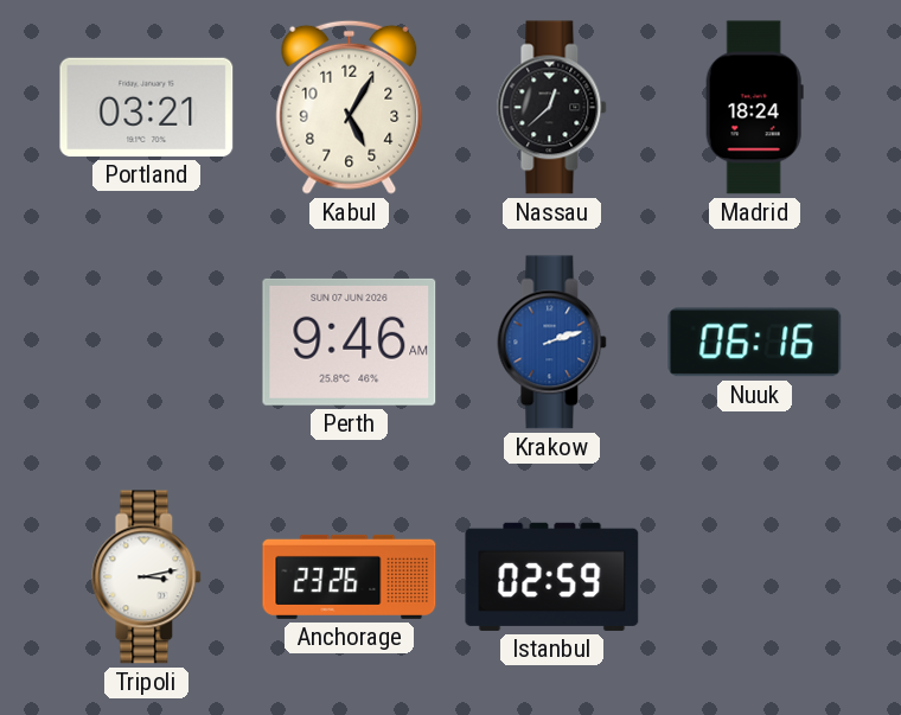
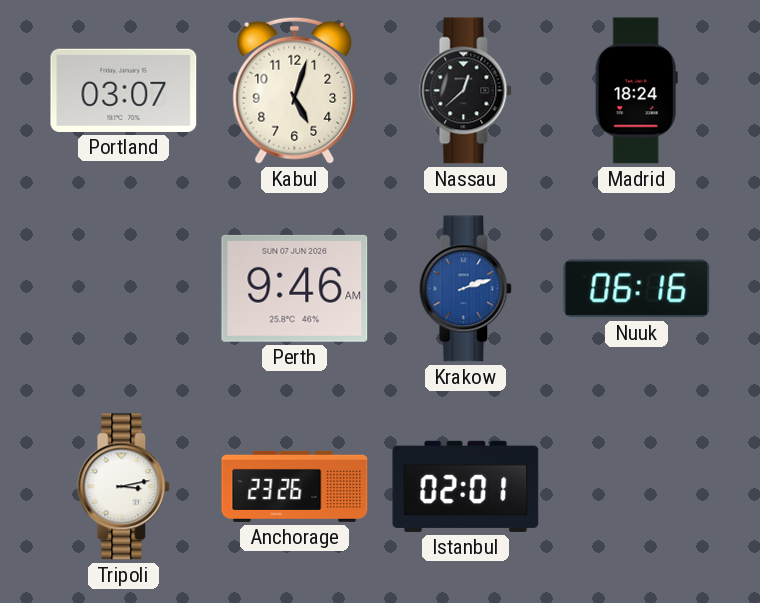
Portland: 03:21 -> 03:07 (124, 90)
Kabul: 5:05 -> 5:03 (295, 90)
Istanbul: 02:59 -> 02:01 (466, 486)
